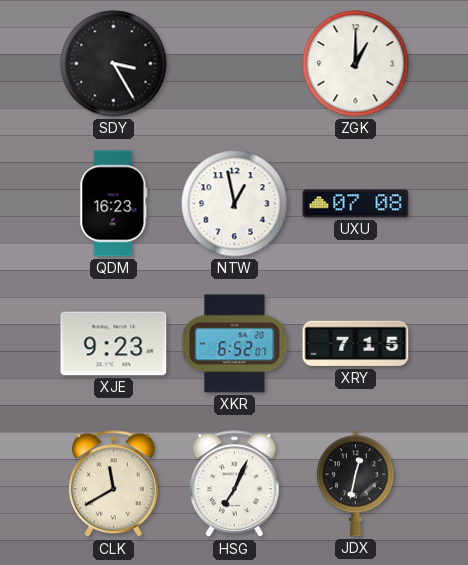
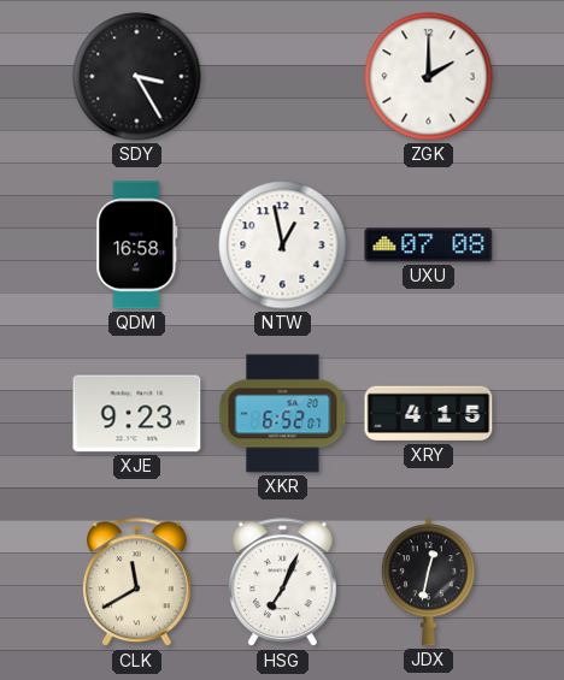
ZGK: 1:00 -> 2:00 (429, 77)
QDM: 16:23 -> 16:58 (137, 246)
XRY: 7:15 -> 4:15 (429, 414)
